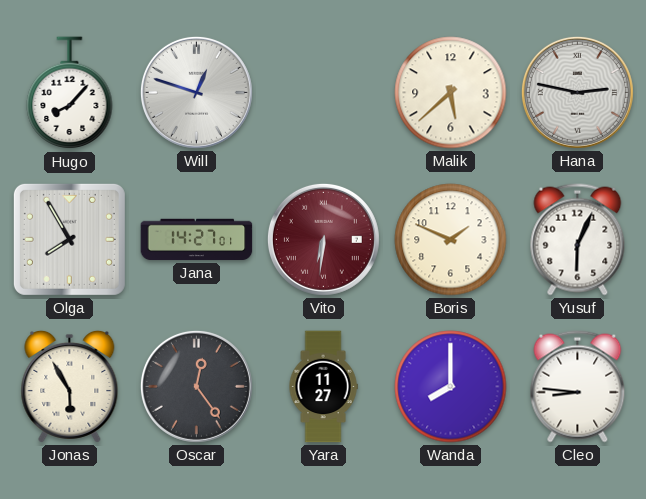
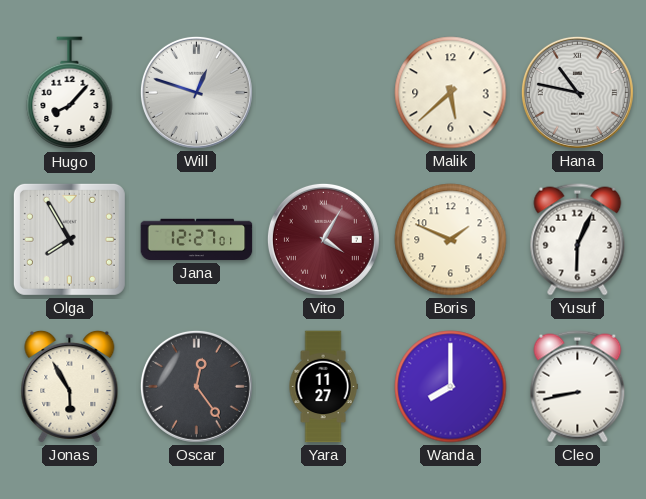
Hana: 2:47 -> 10:47 (577, 92)
Jana: 14:27 -> 12:27 (197, 240)
Vito: 6:31 -> 4:05 (323, 239)
Cleo: 8:46 -> 8:43 (578, 387)
